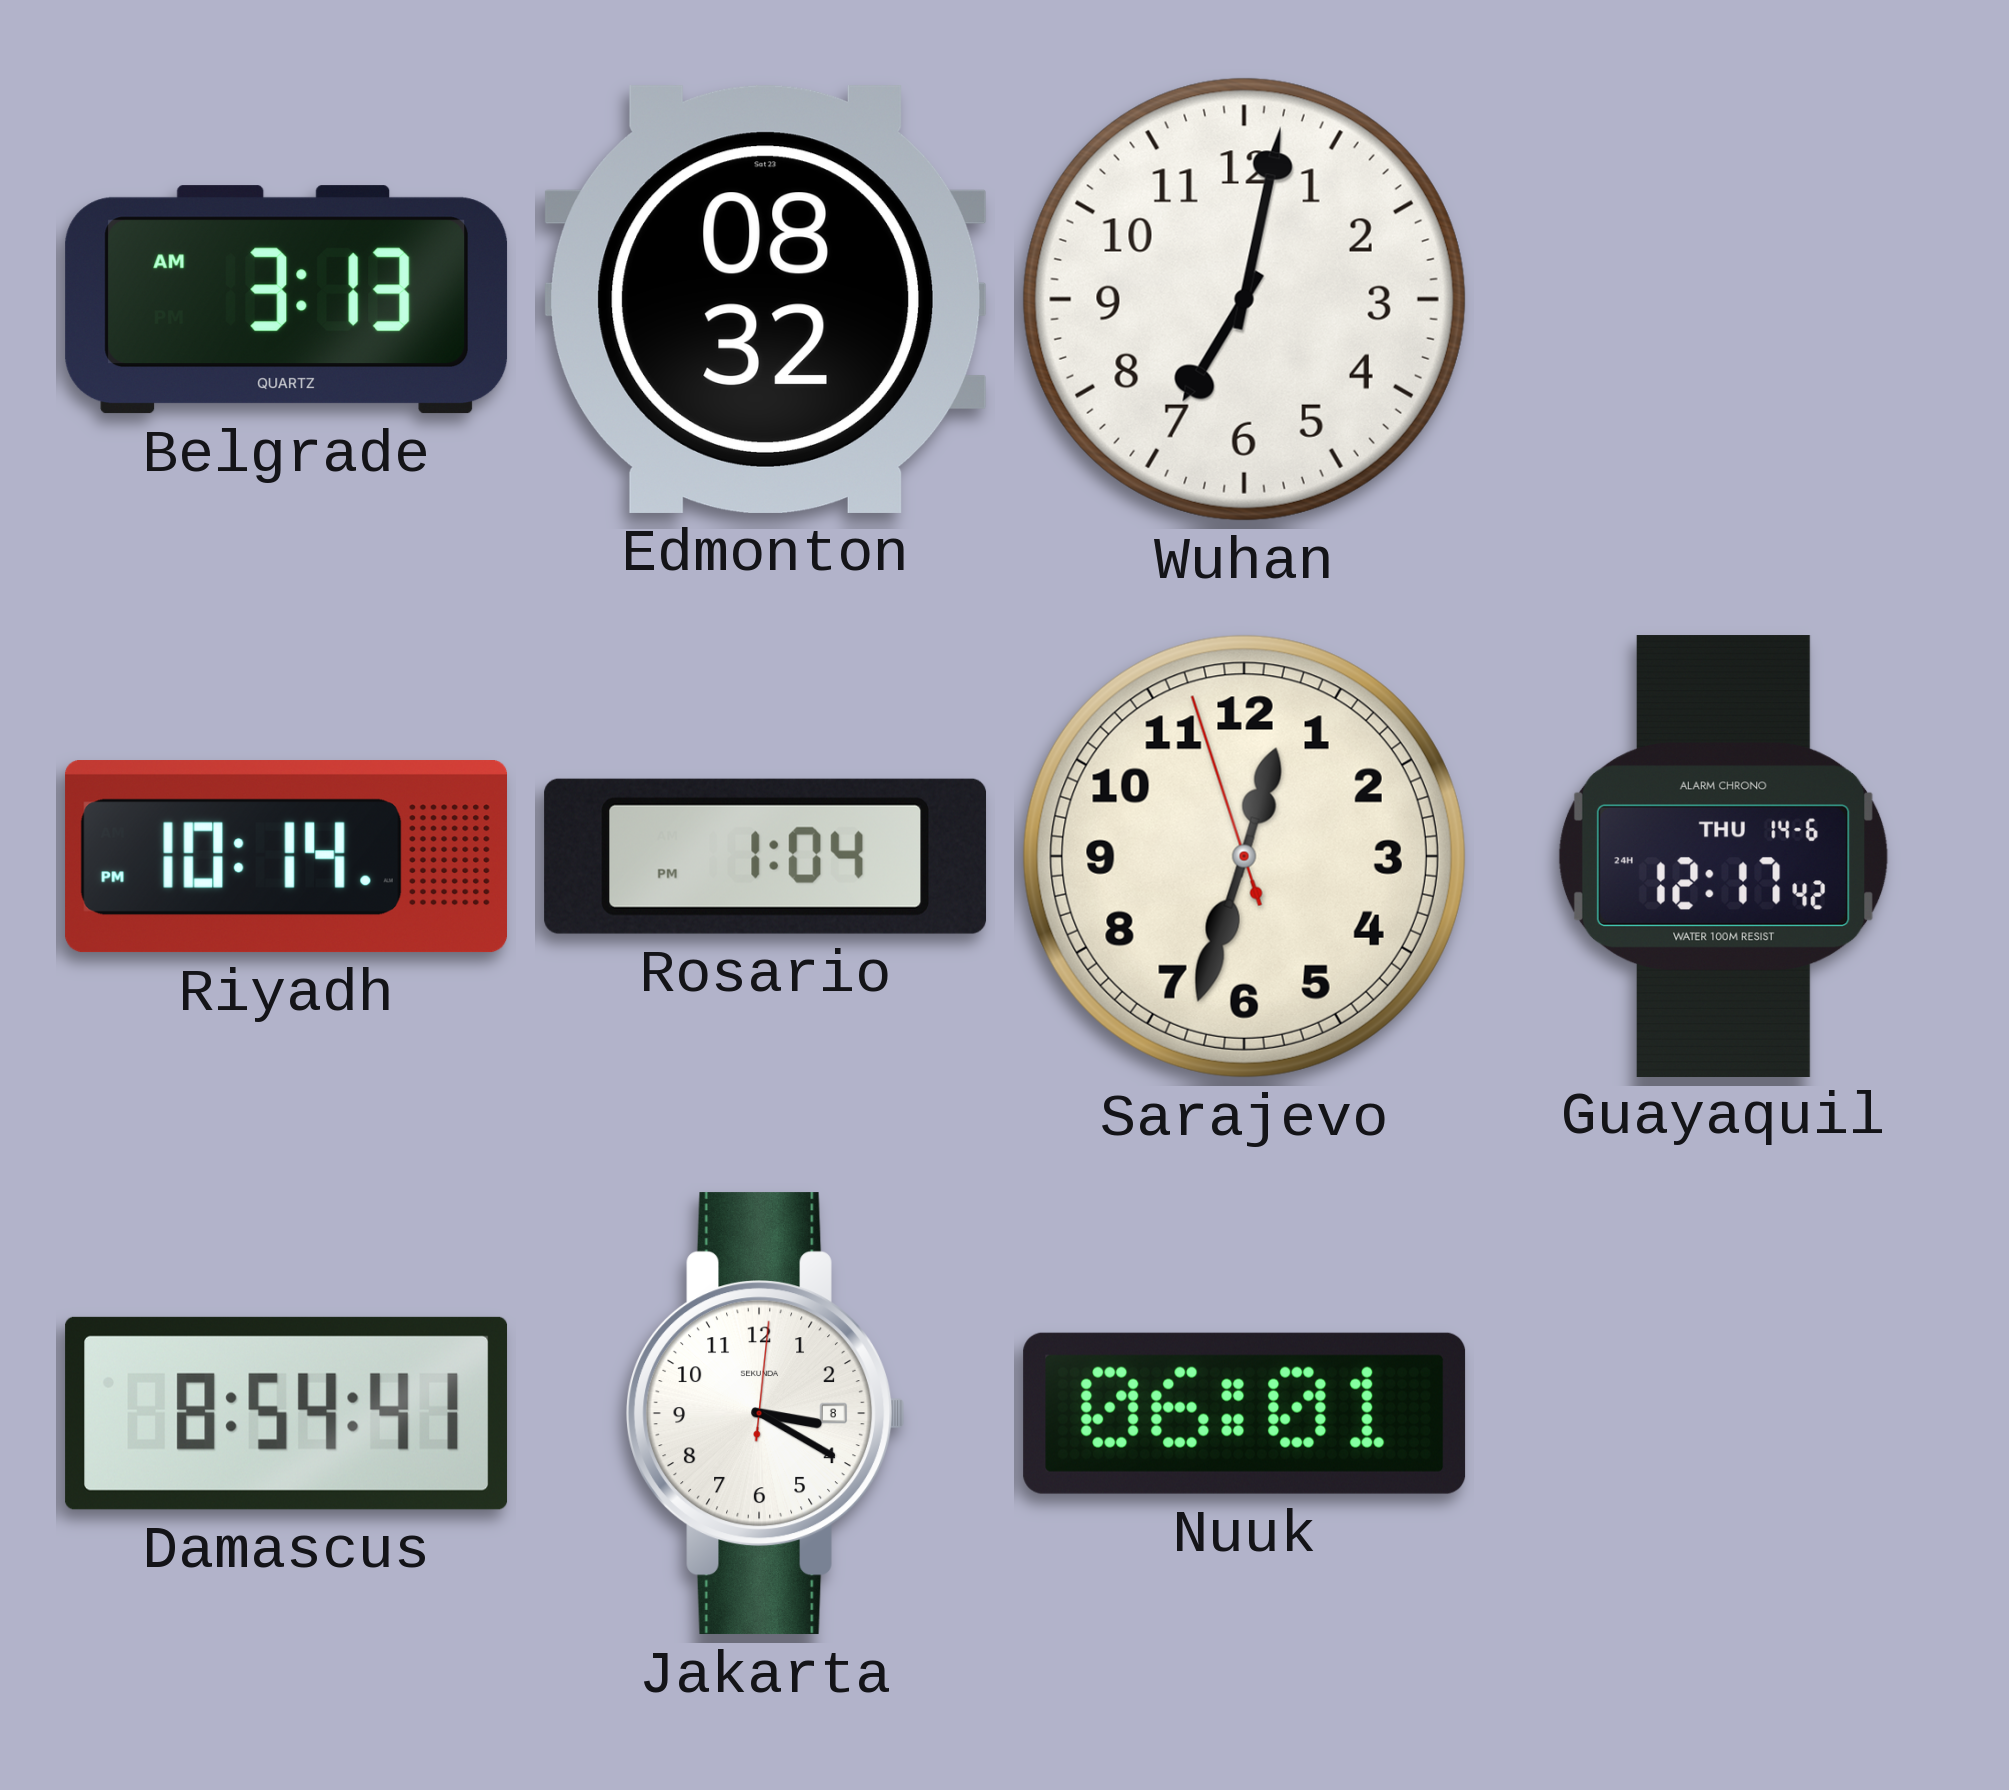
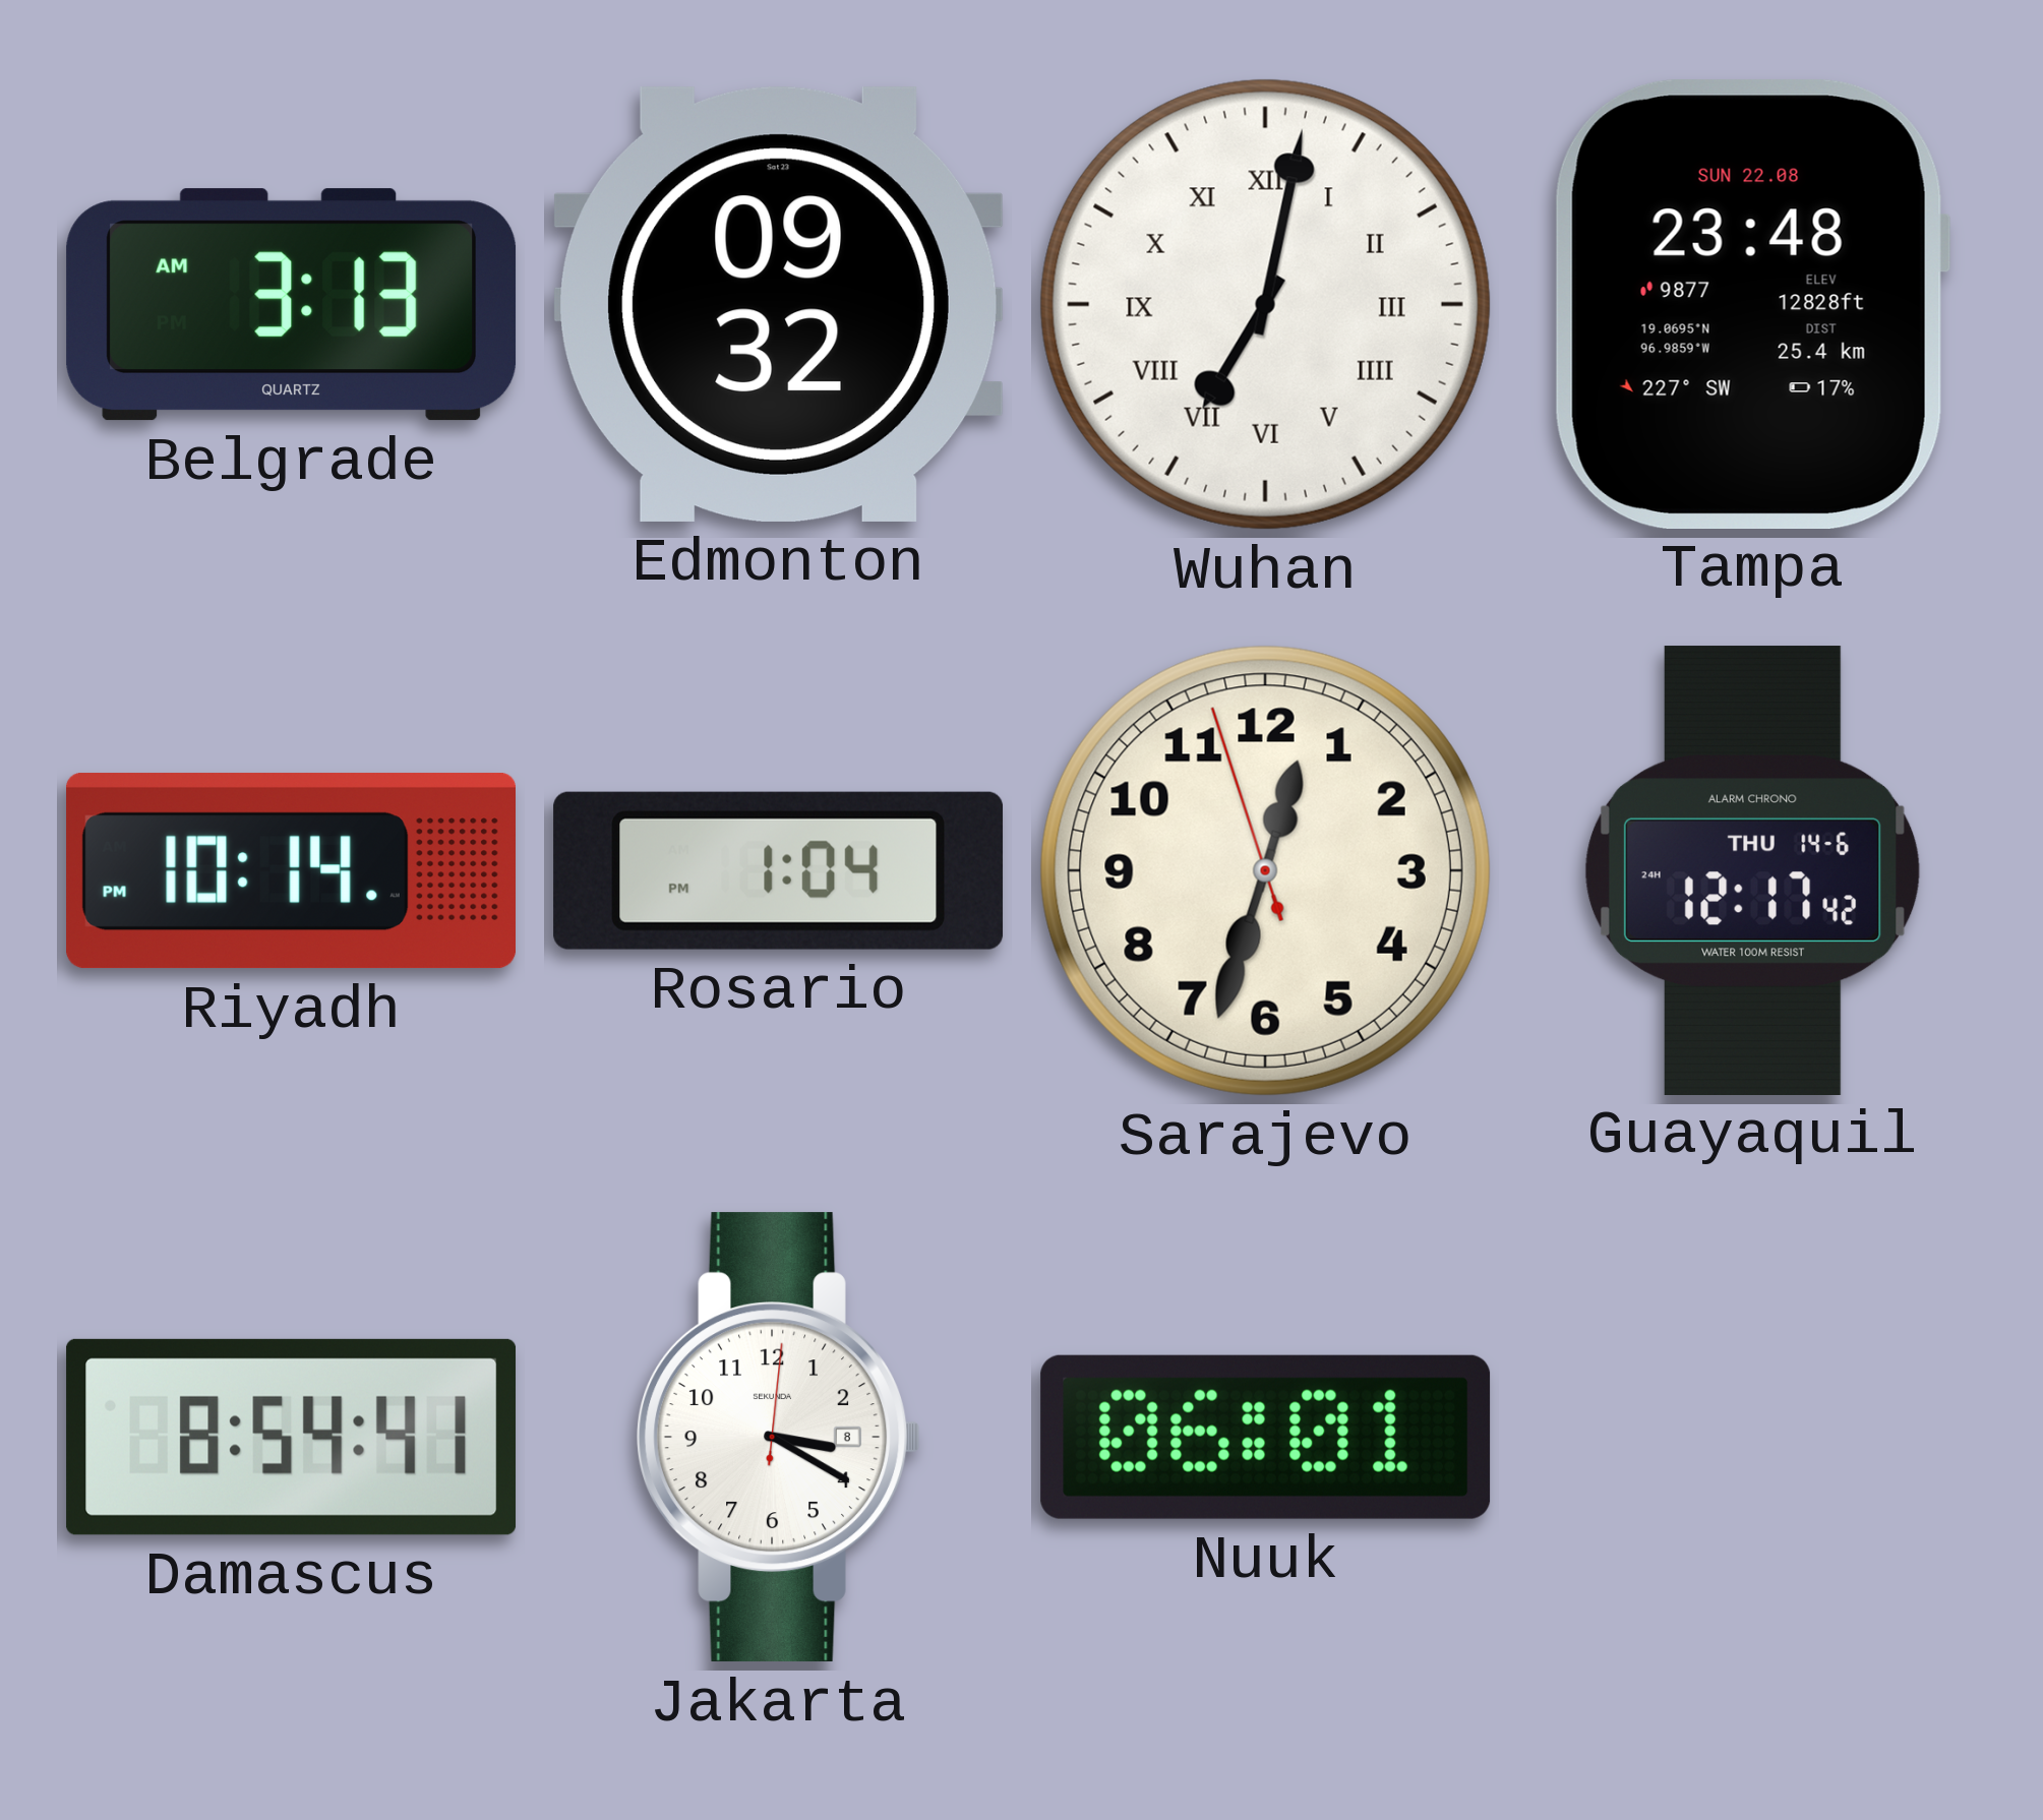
Edmonton: 08:32 -> 09:32 (779, 304)
Wuhan numerals: Arabic -> Roman (1265, 304)
Tampa: none -> 23:48 (1752, 304)
